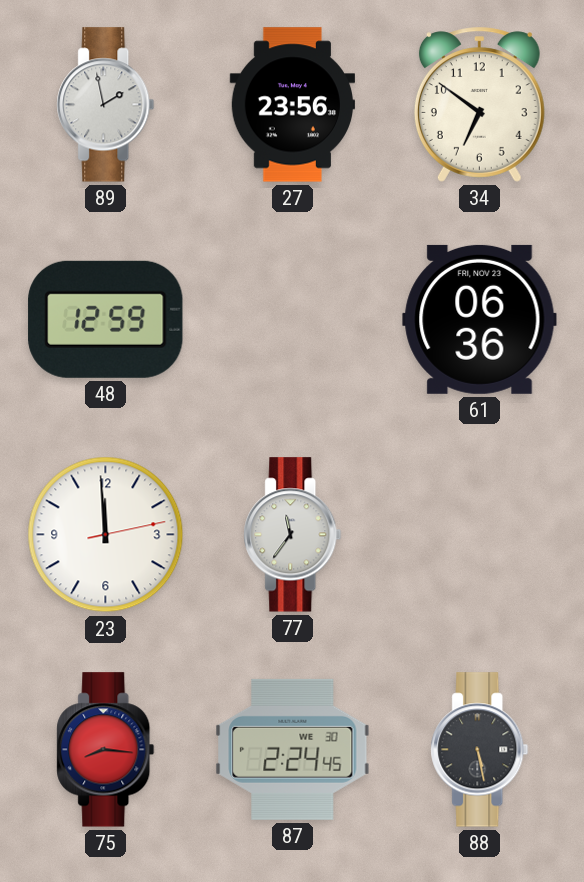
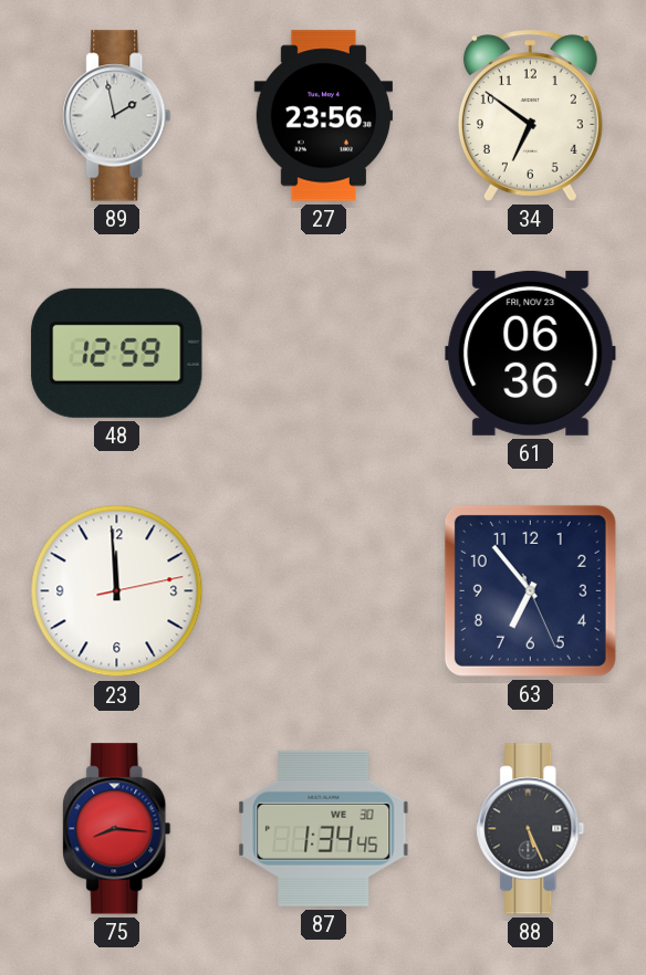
77: 11:36 -> none (293, 535)
63: none -> 6:53 (530, 590)
87: 2:24 -> 1:34 (324, 828)
88: 5:28 -> 5:26 (531, 829)
